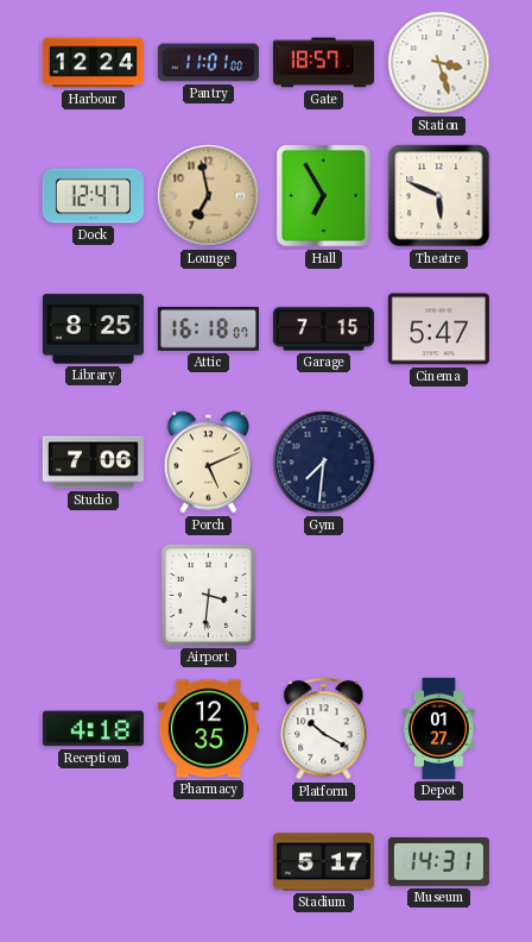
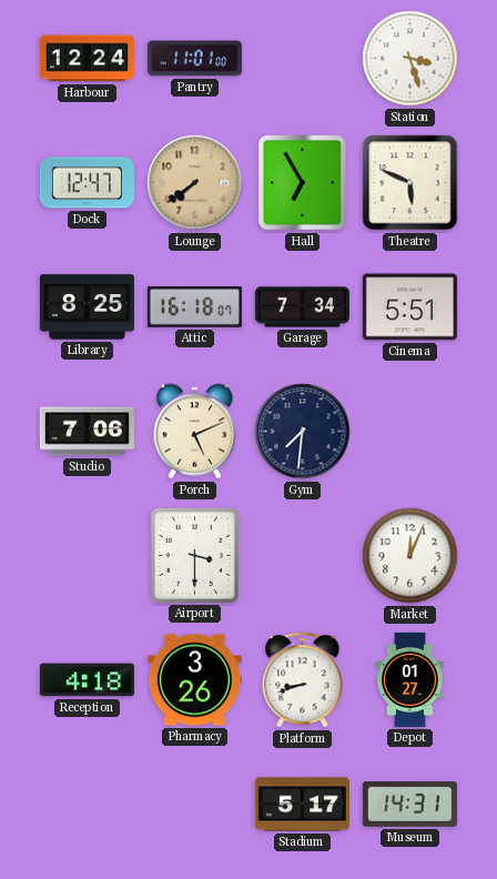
Gate: 18:57 -> none (323, 63)
Lounge: 6:58 -> 7:39 (195, 183)
Garage: 7:15 -> 7:34 (302, 307)
Cinema: 5:47 -> 5:51 (409, 307)
Airport: 3:31 -> 3:30 (194, 555)
Market: none -> 12:04 (410, 556)
Pharmacy: 12:35 -> 3:26 (194, 680)
Platform: 10:20 -> 8:42 (303, 680)
